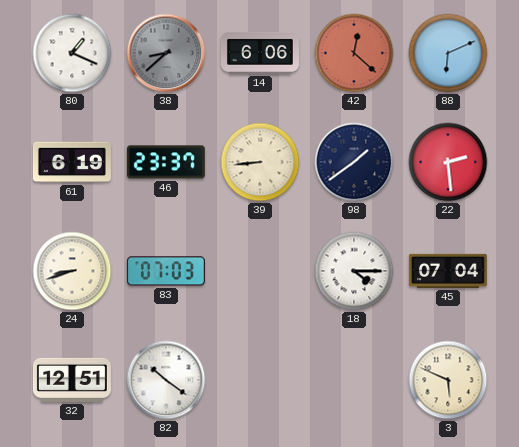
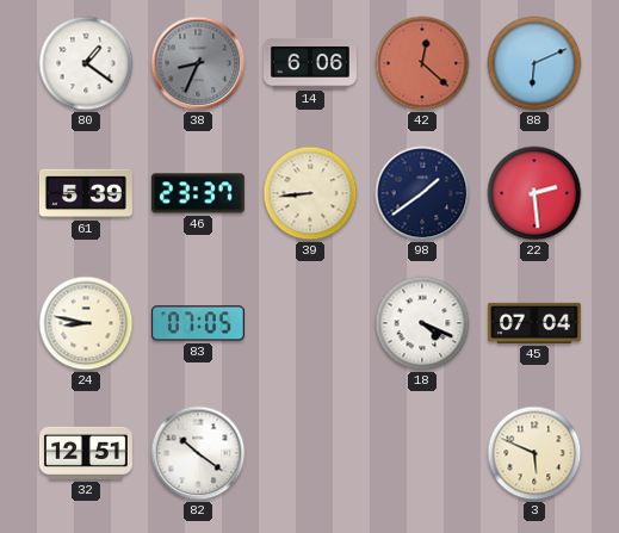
80: 1:19 -> 1:21 (86, 63)
38: 8:38 -> 8:34 (198, 63)
61: 6:19 -> 5:39 (86, 193)
24: 8:42 -> 8:47 (86, 323)
83: 07:03 -> 07:05 (198, 323)
18: 4:15 -> 4:19 (422, 323)
